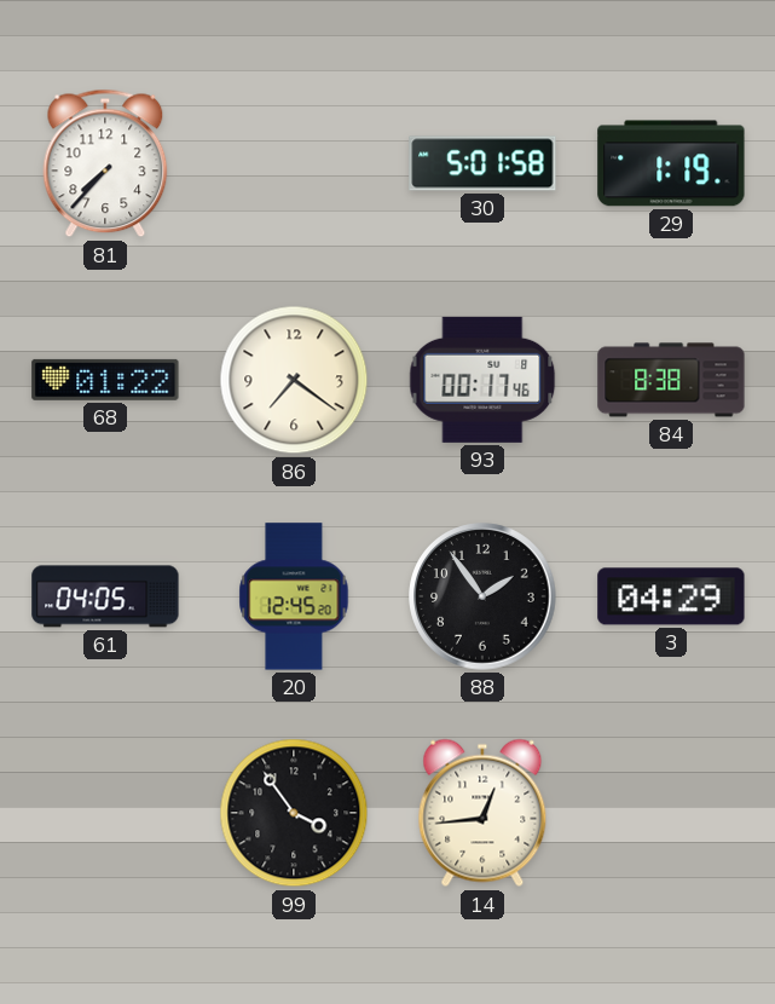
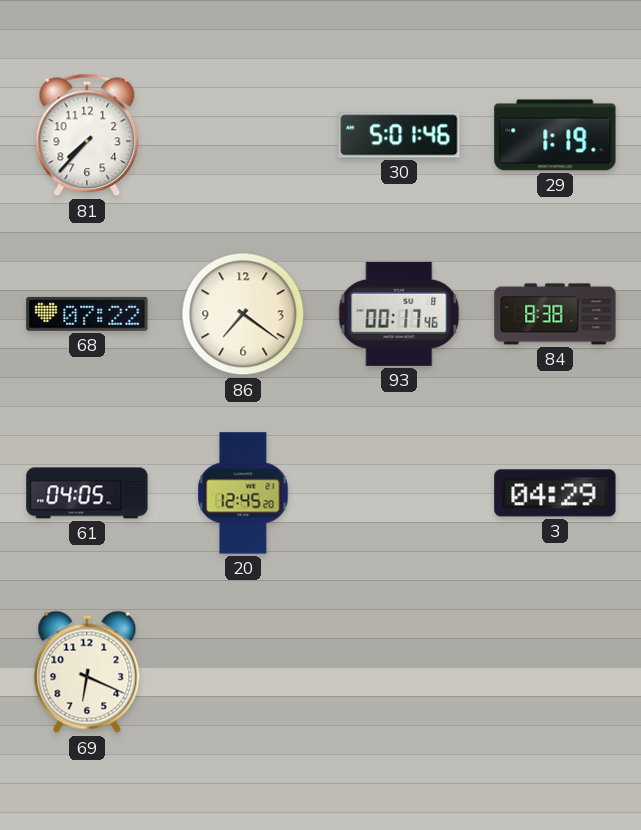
30: 5:01:58 -> 5:01:46 (399, 135)
68: 01:22 -> 07:22 (87, 314)
88: 1:54 -> none (482, 596)
69: none -> 6:19 (87, 672)
99: 3:54 -> none (294, 813)
14: 12:44 -> none (482, 813)
